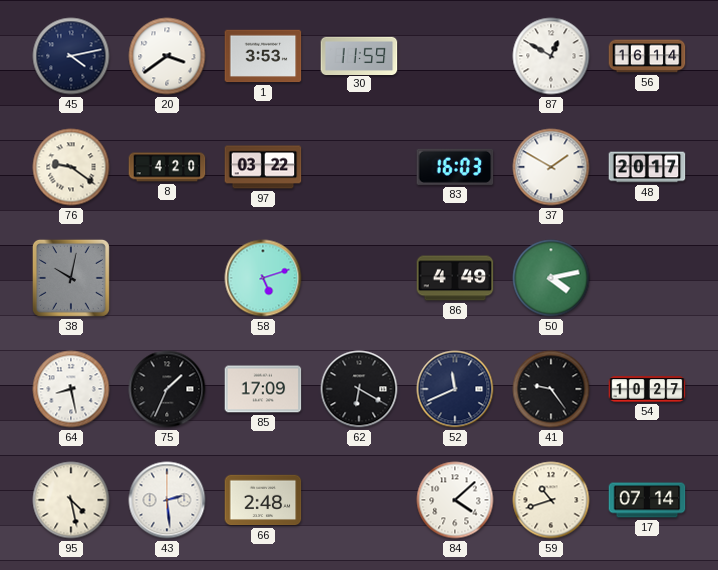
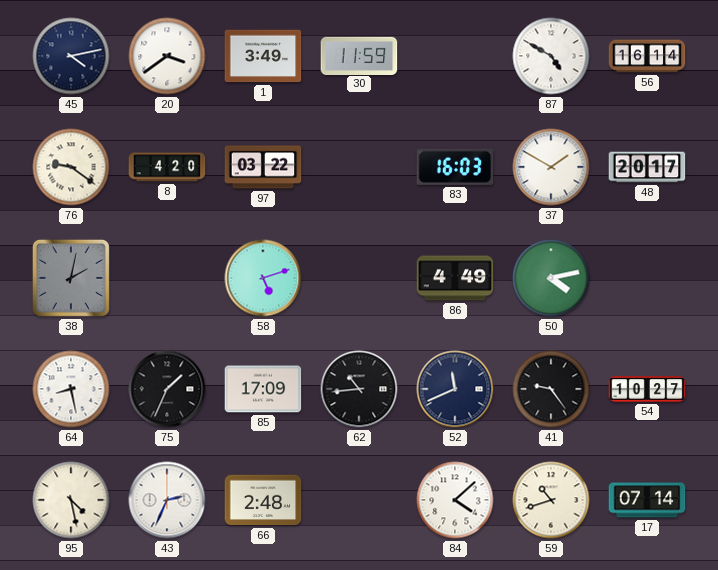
1: 3:53 -> 3:49 (263, 56)
87: 12:50 -> 4:50 (551, 56)
38: 10:02 -> 2:02 (71, 278)
62: 6:20 -> 10:44 (359, 389)
43: 2:29 -> 2:34 (167, 500)
